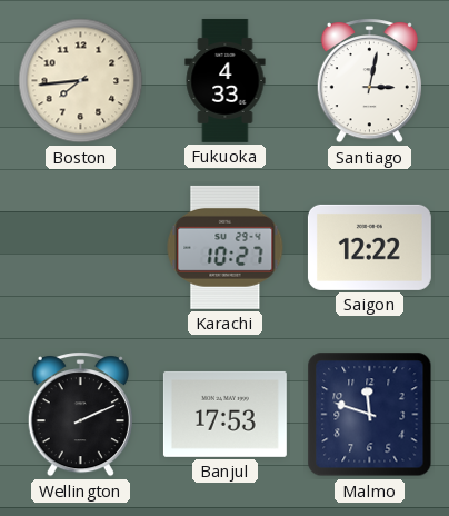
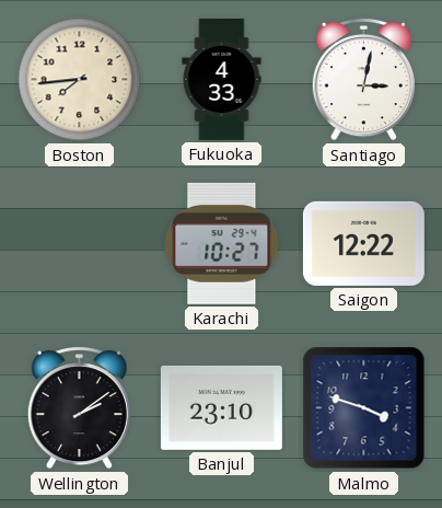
Wellington: 2:11 -> 2:09 (79, 408)
Banjul: 17:53 -> 23:10 (221, 407)
Malmo: 11:48 -> 3:48 (364, 408)
